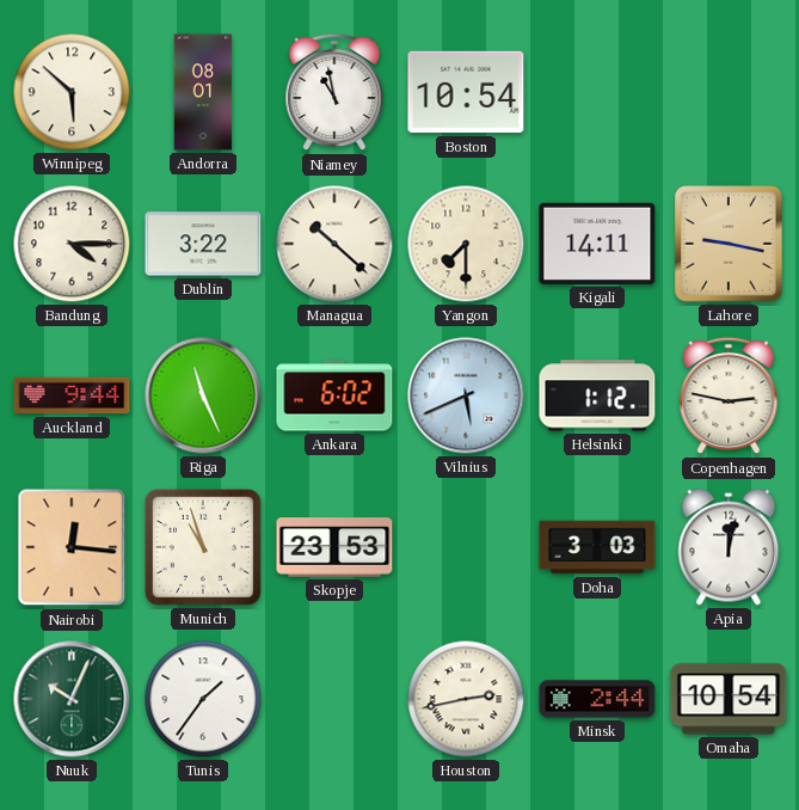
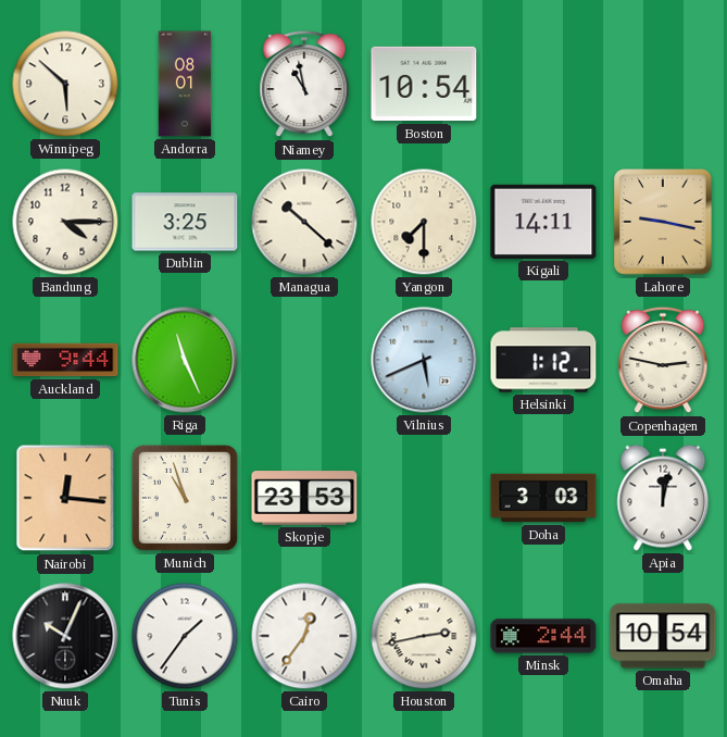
Dublin: 3:22 -> 3:25 (185, 222)
Ankara: 6:02 -> none (334, 395)
Nuuk dial: green -> black (65, 636)
Cairo: none -> 12:36 (304, 636)
